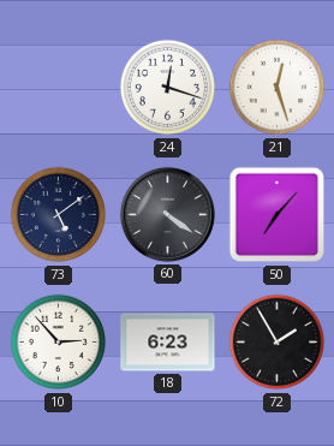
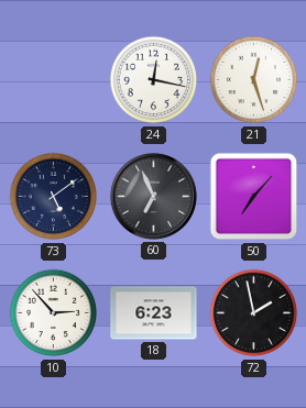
24: 12:18 -> 12:17 (154, 80)
60: 4:21 -> 6:56 (153, 196)
72: 1:55 -> 1:58 (254, 313)
